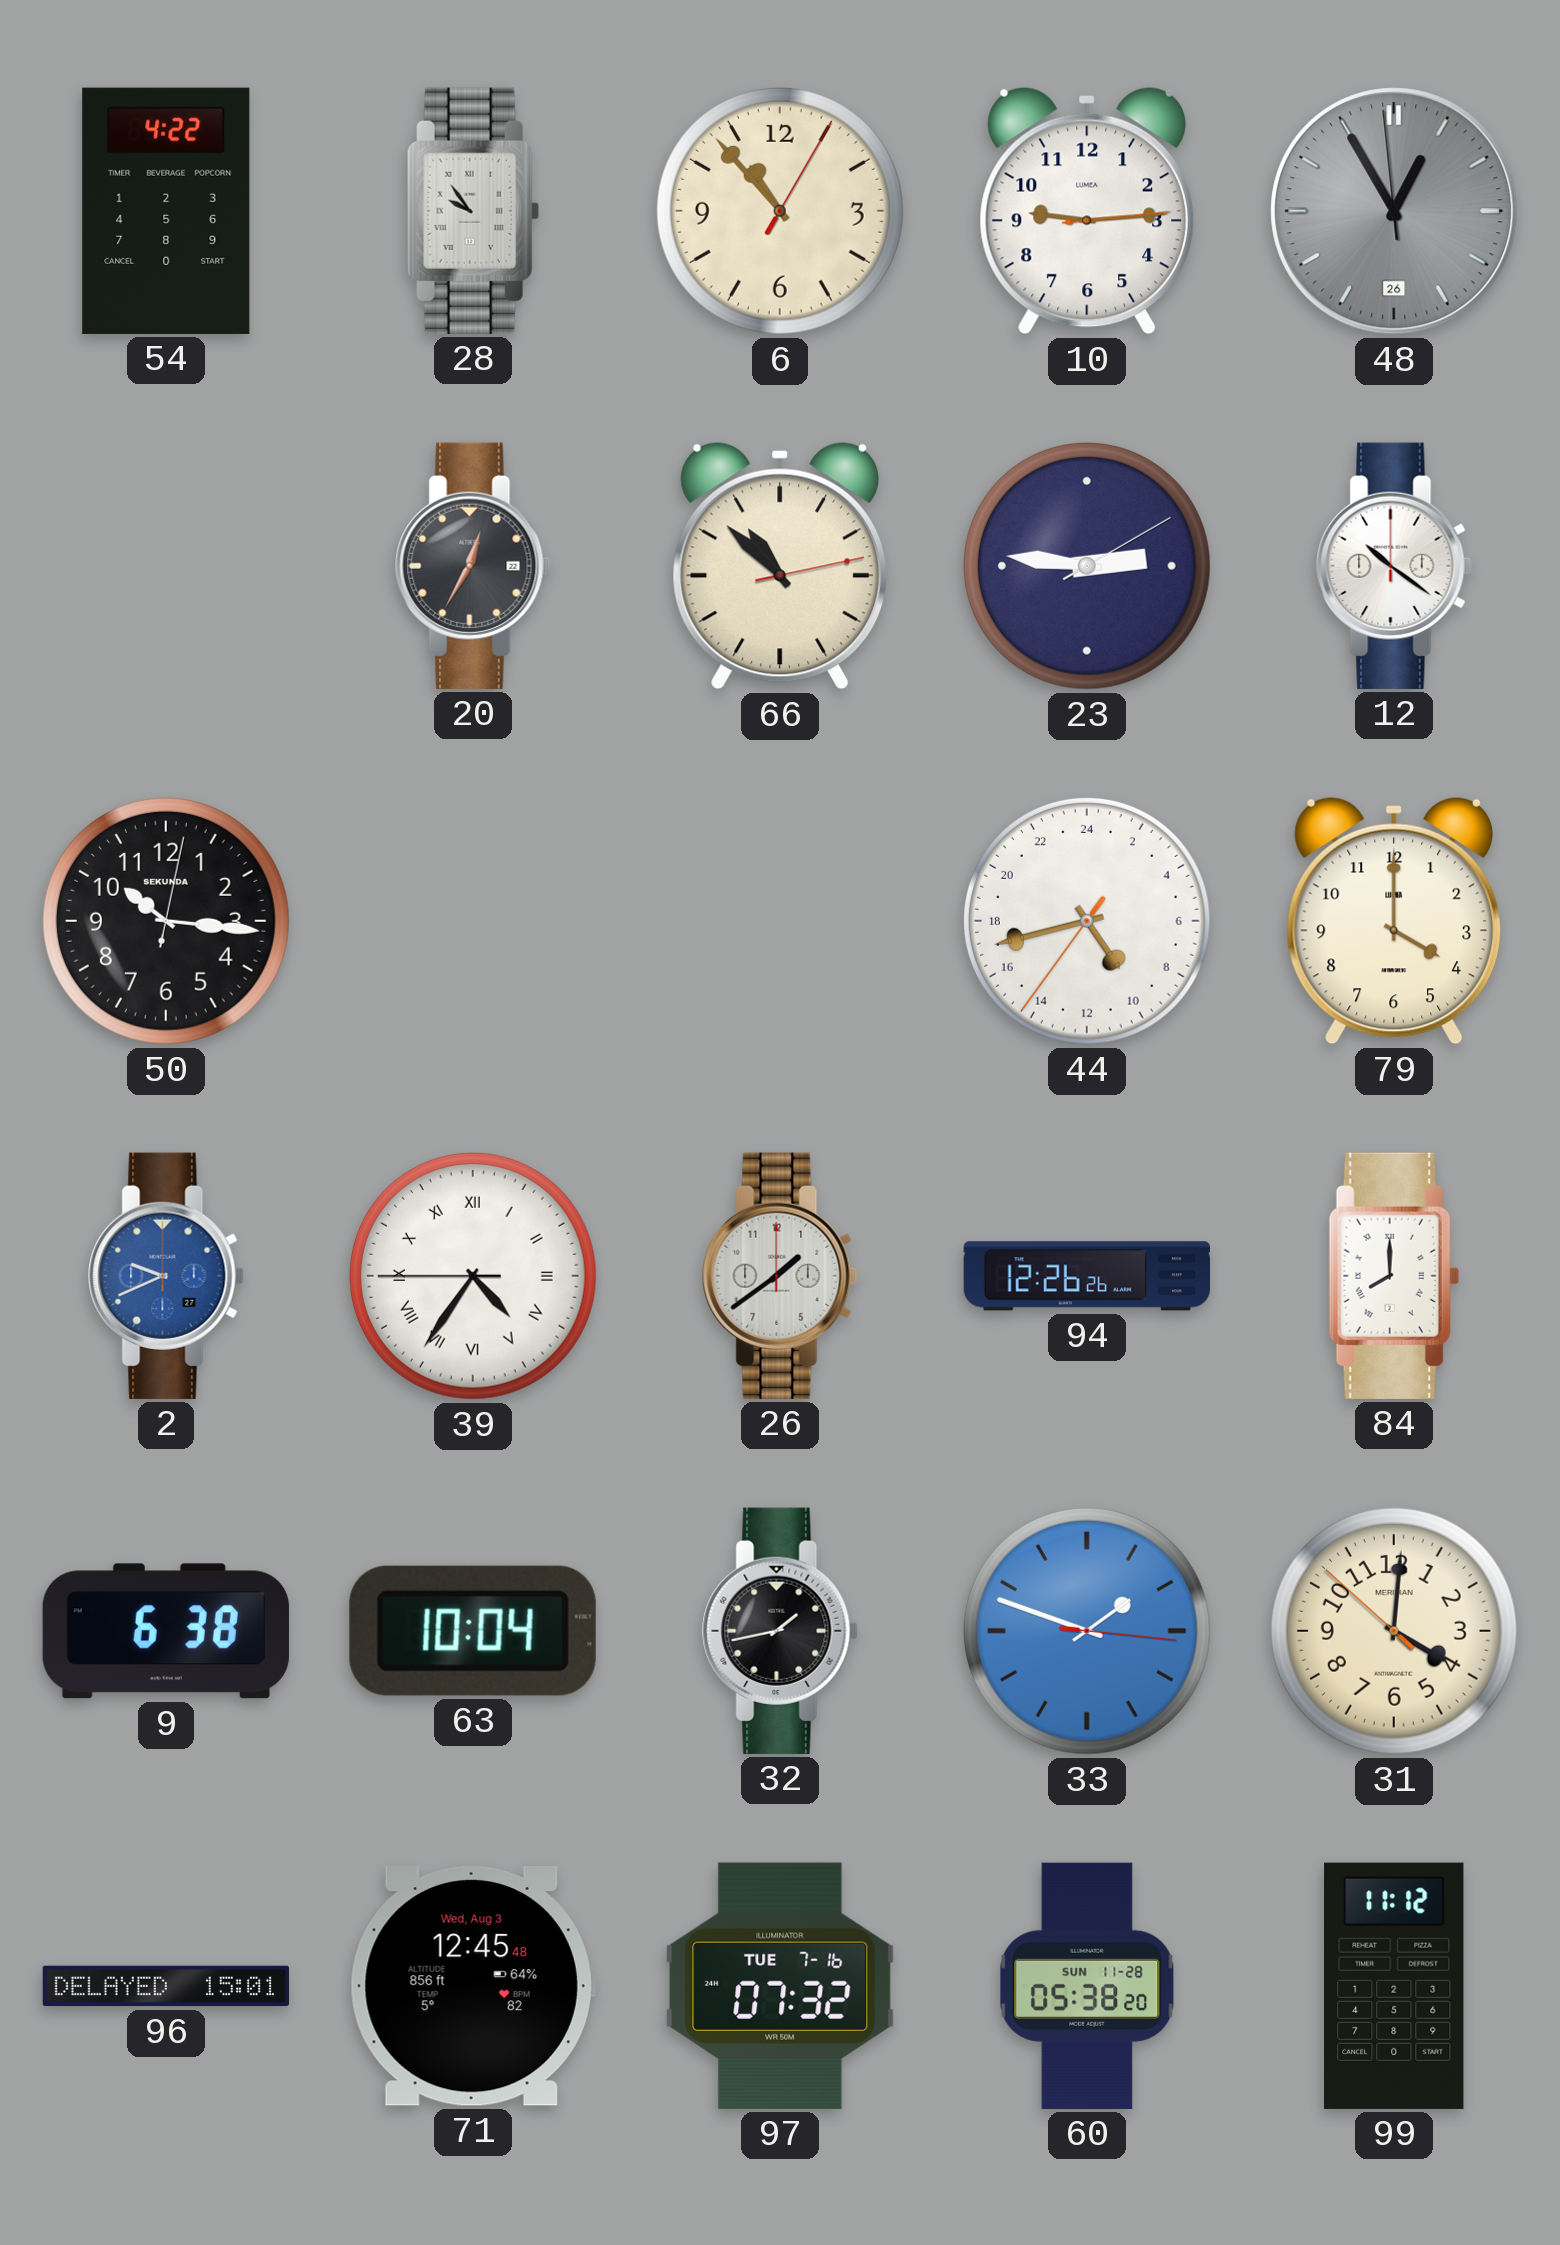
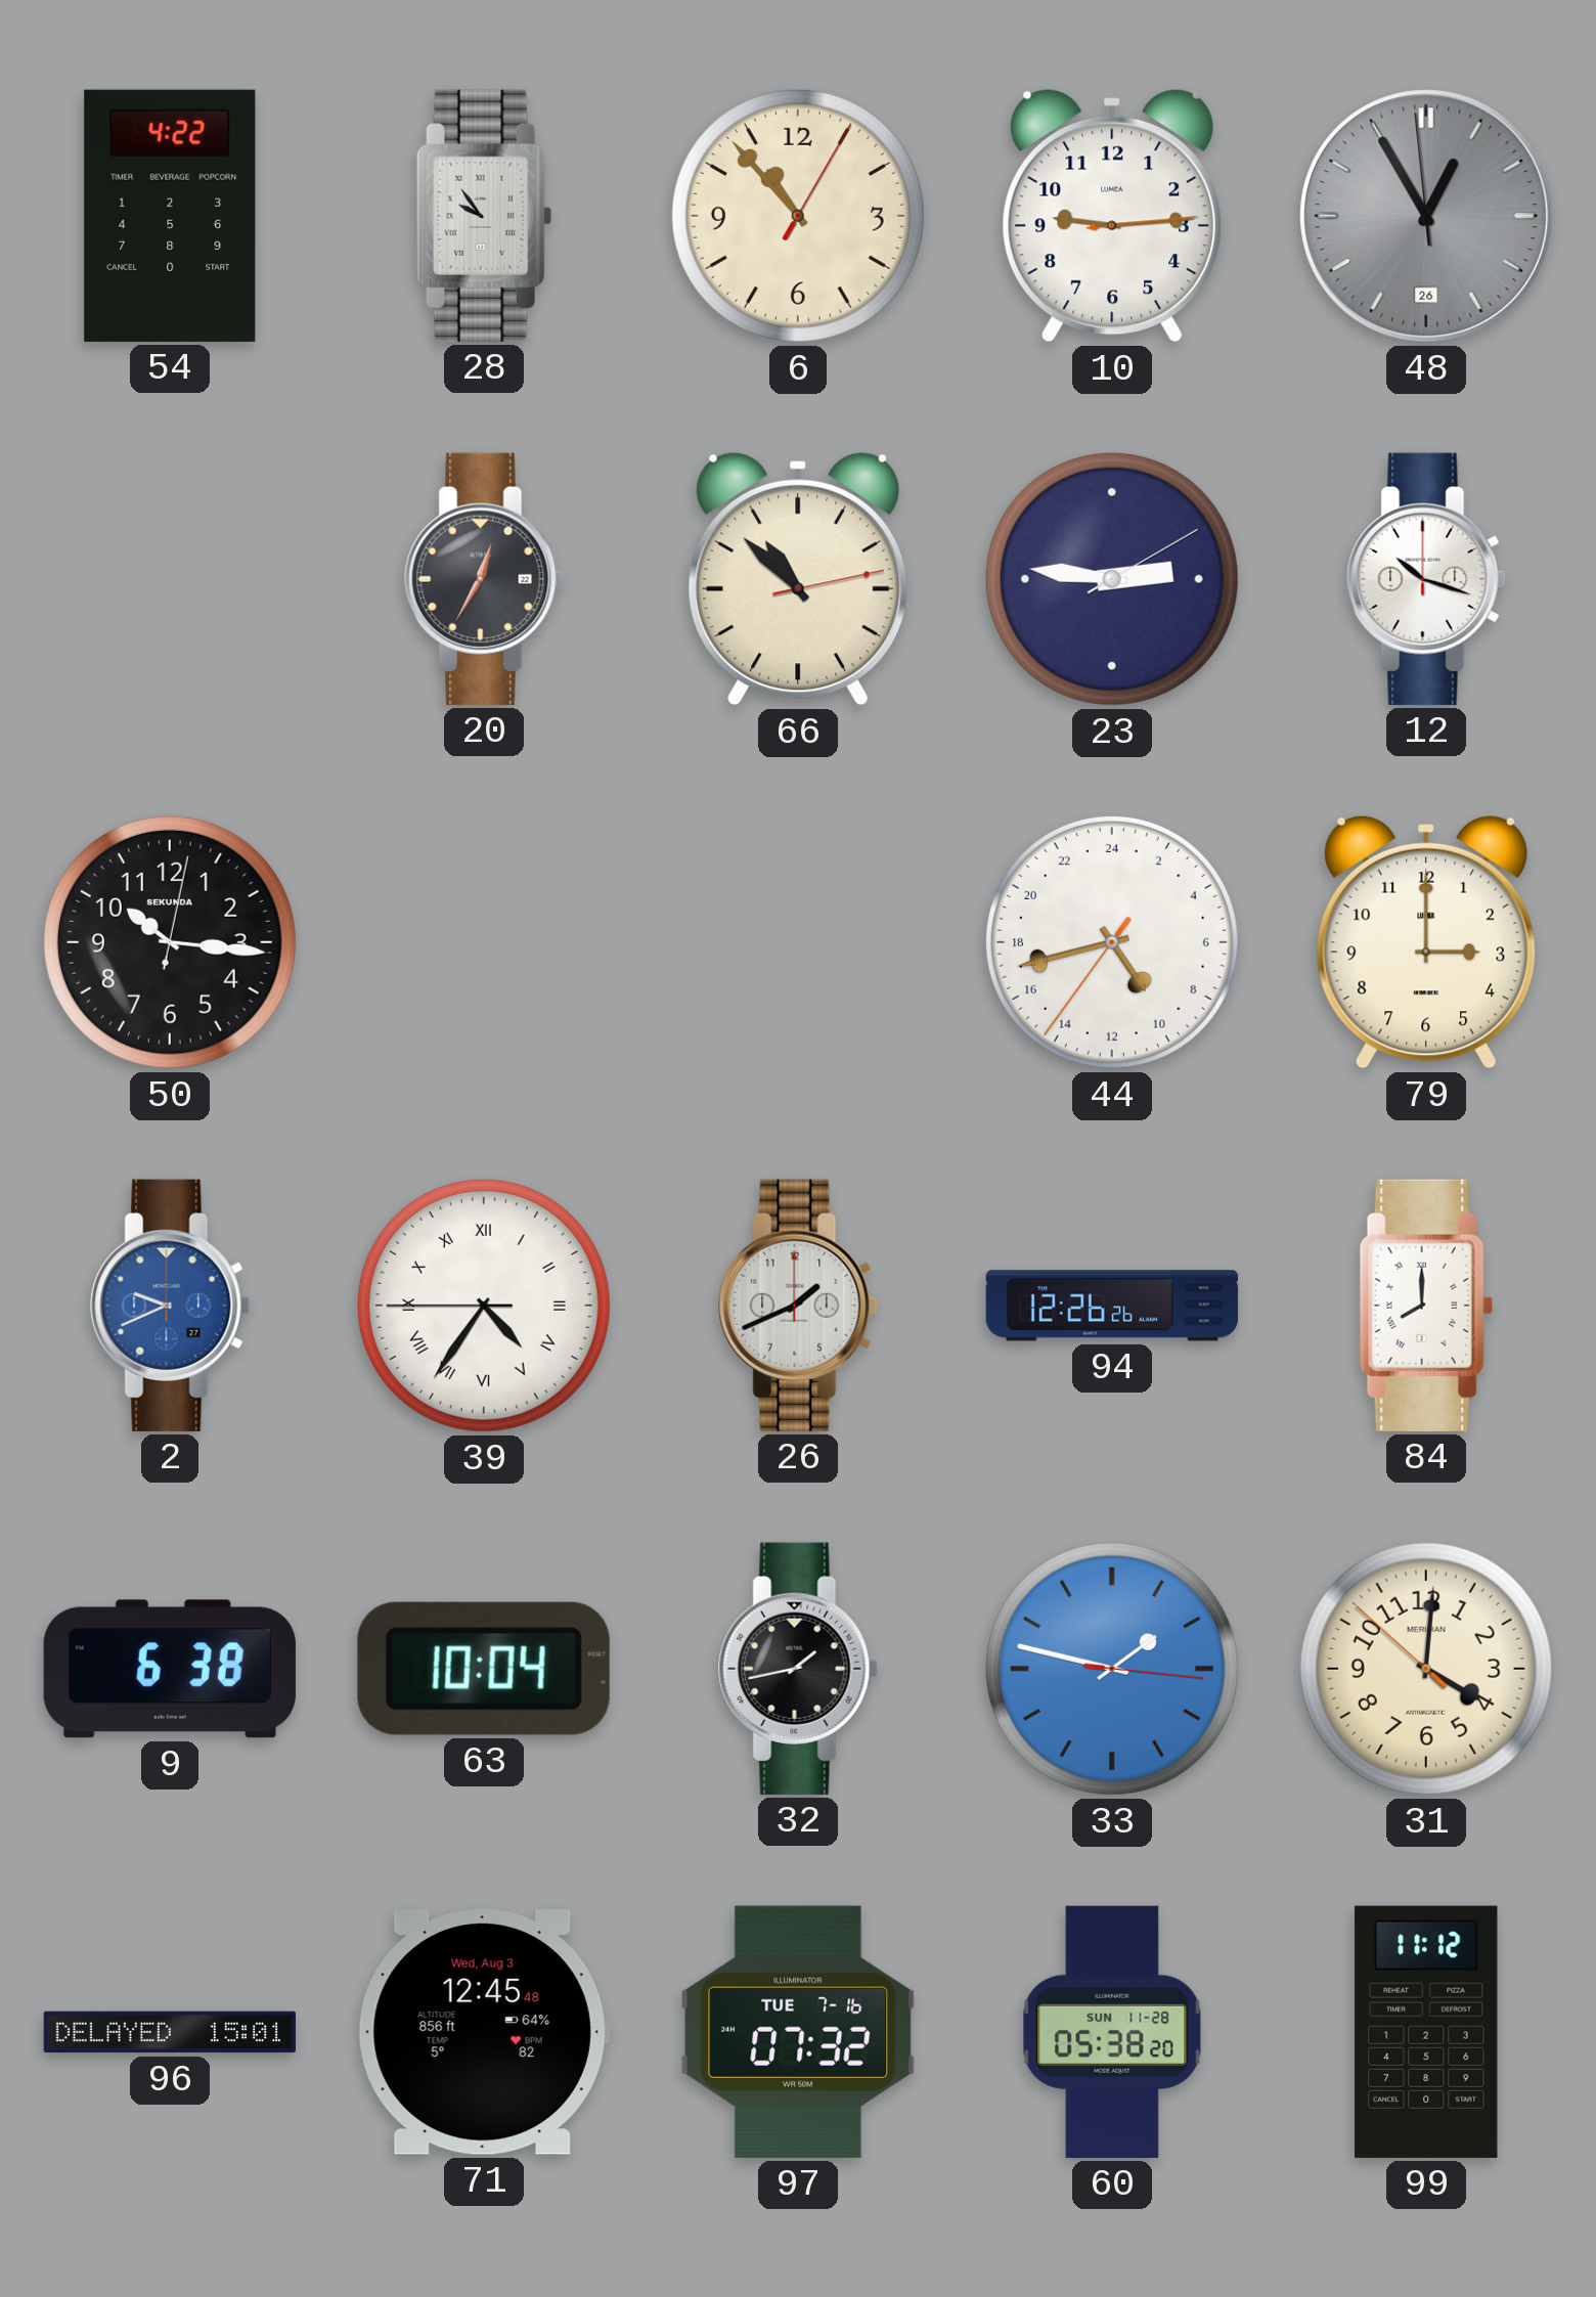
12: 10:21 -> 10:18 (1426, 579)
79: 4:00 -> 3:00 (1426, 942)
26: 1:39 -> 1:41 (798, 1306)
33: 1:48 -> 1:47 (1112, 1669)
